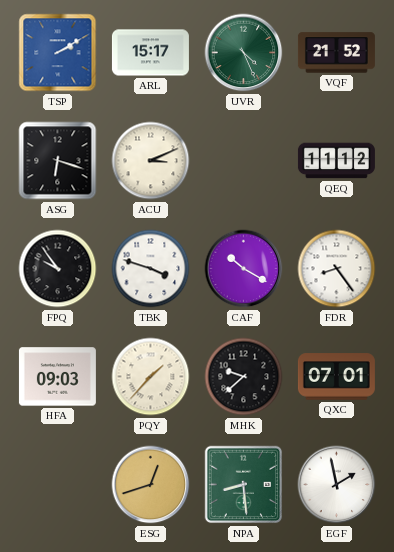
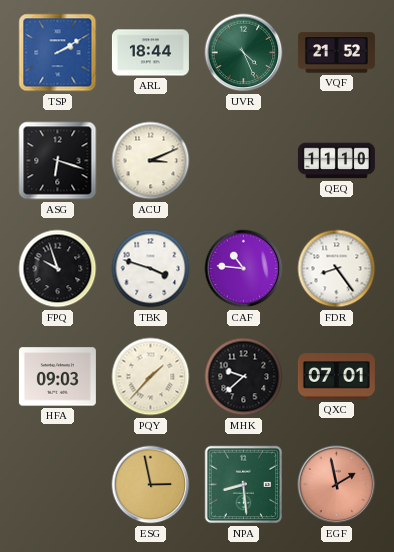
ARL: 15:17 -> 18:44 (150, 53)
QEQ: 11:12 -> 11:10 (336, 161)
FPQ: 9:54 -> 9:57 (58, 269)
CAF: 10:20 -> 10:46 (244, 269)
ESG: 12:42 -> 2:58 (151, 485)
EGF dial: white -> salmon (337, 485)
